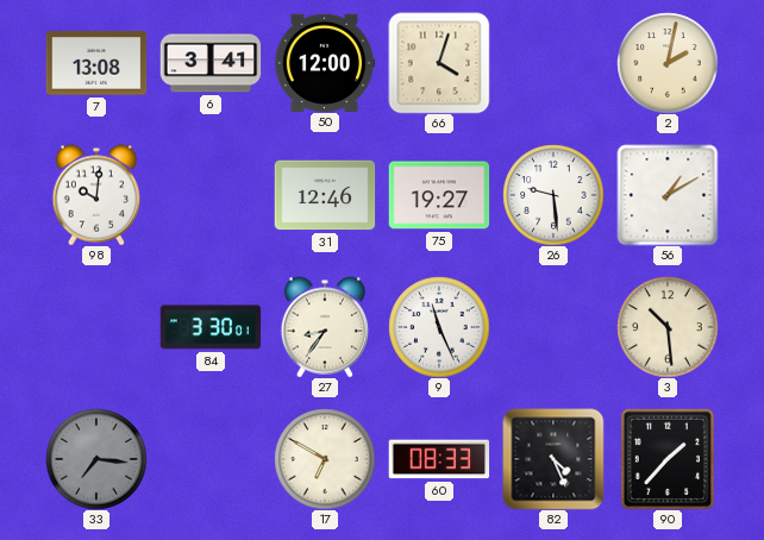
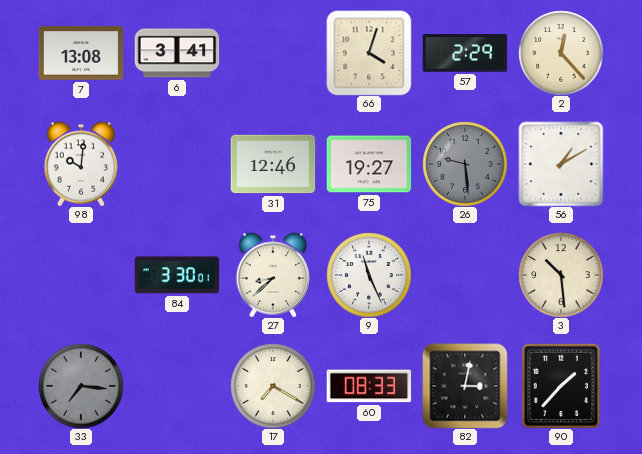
50: 12:00 -> none (325, 62)
57: none -> 2:29 (465, 53)
2: 2:02 -> 12:23 (561, 53)
26 dial: white -> grey (465, 164)
27: 8:36 -> 8:38 (273, 275)
17: 6:50 -> 7:20 (273, 386)
82: 4:26 -> 3:02 (465, 386)
